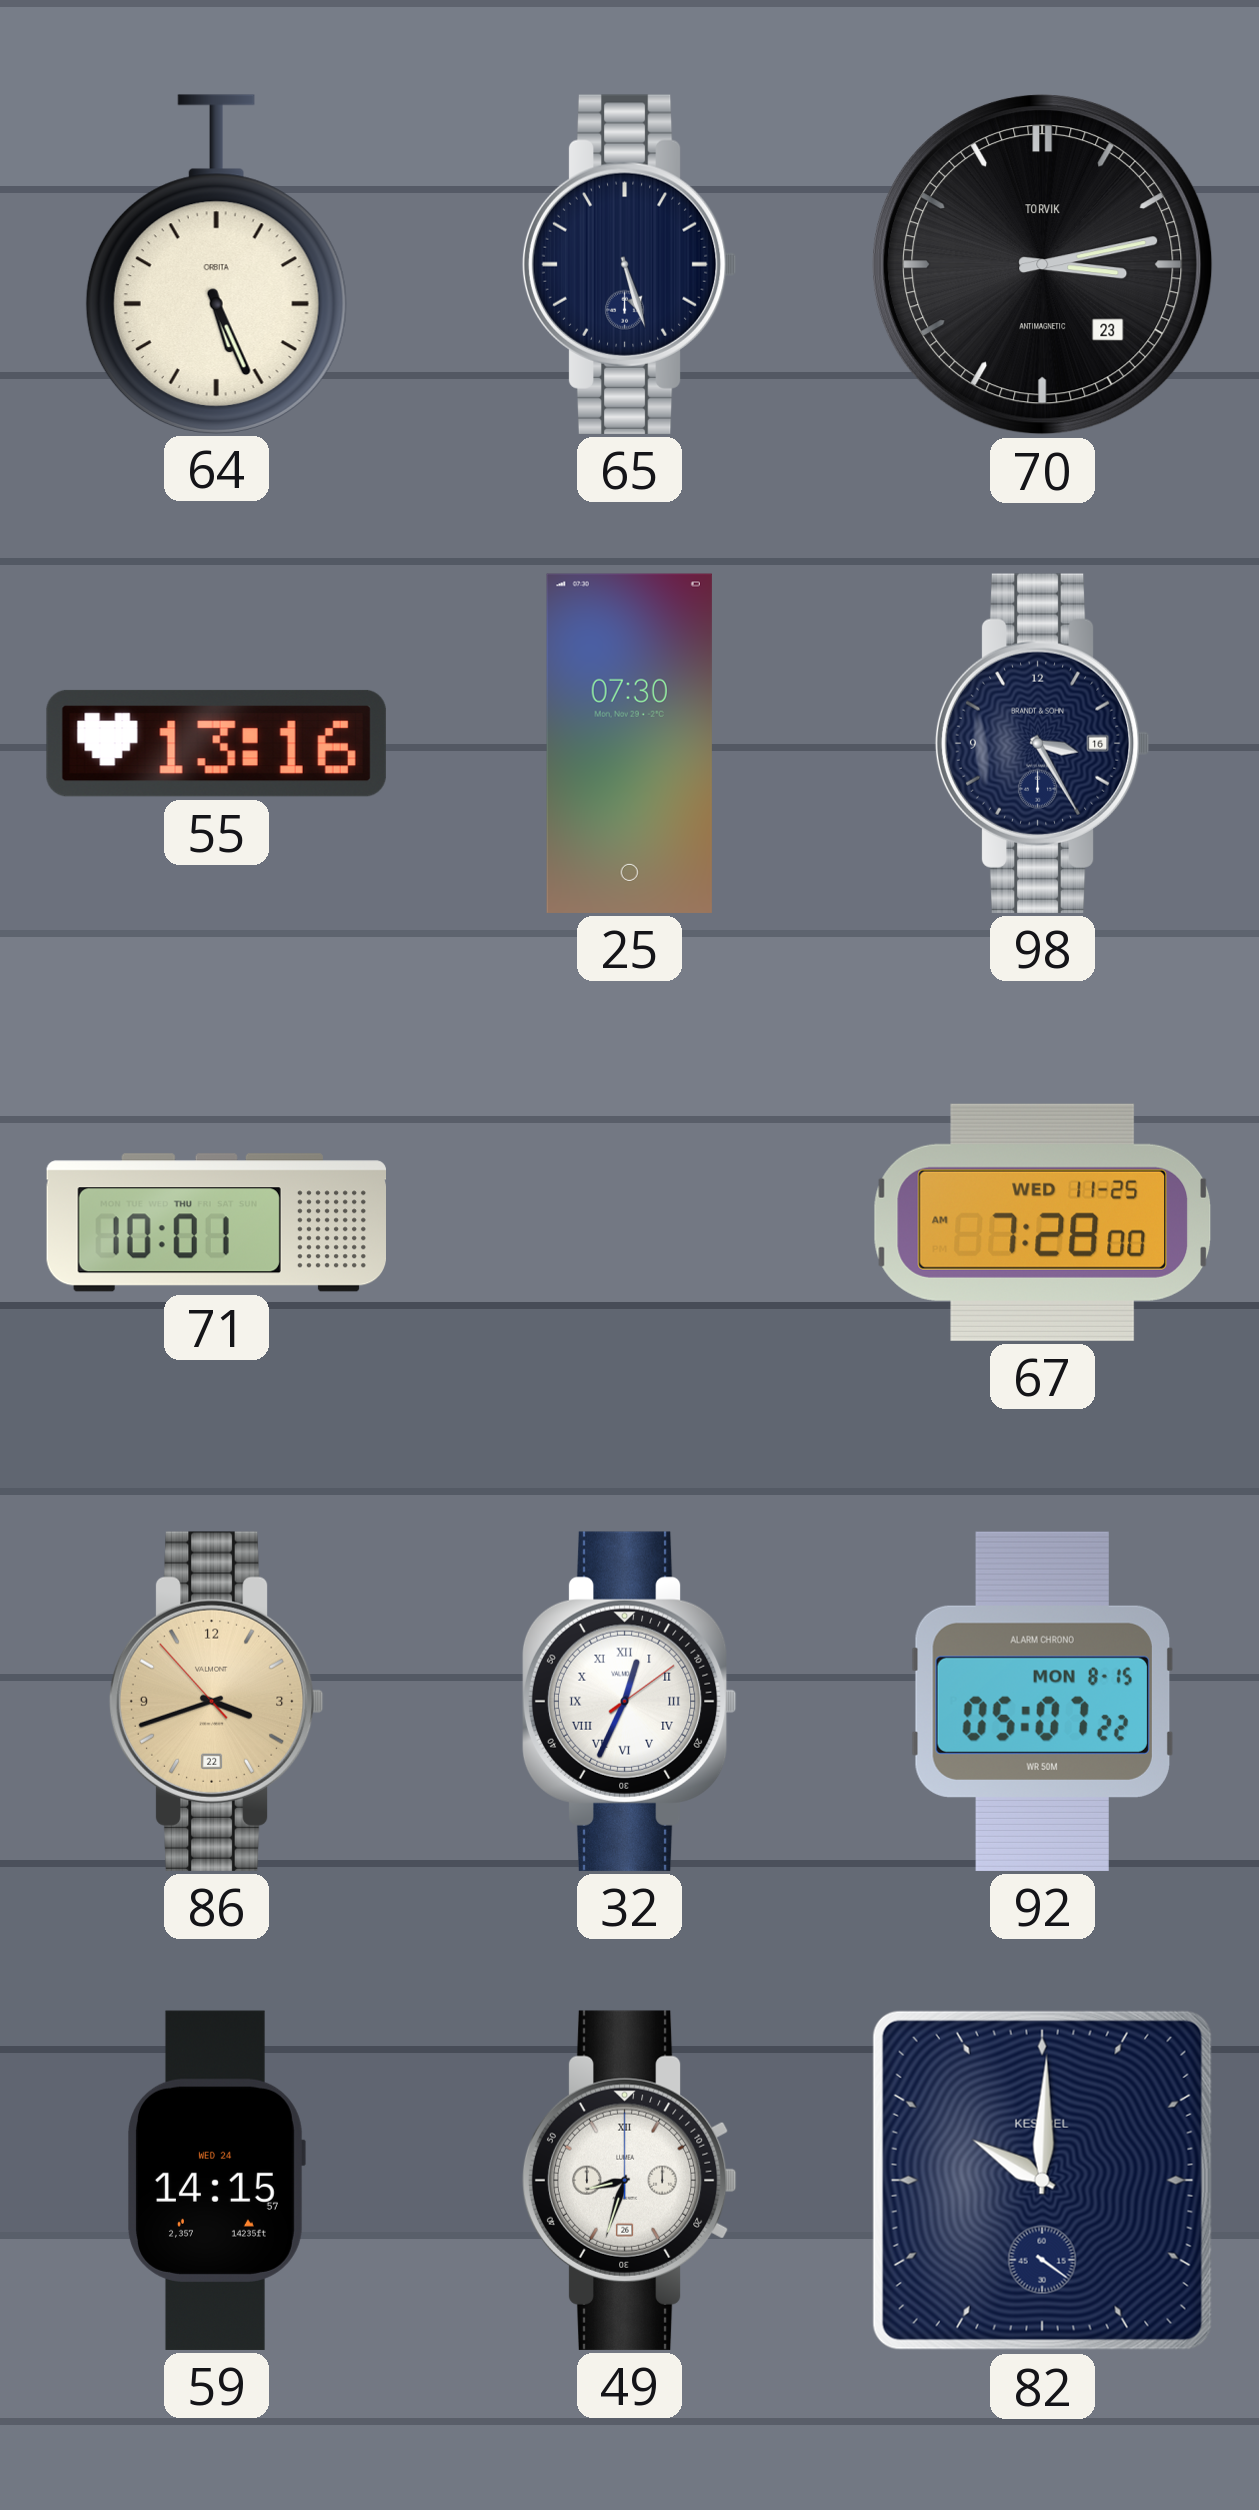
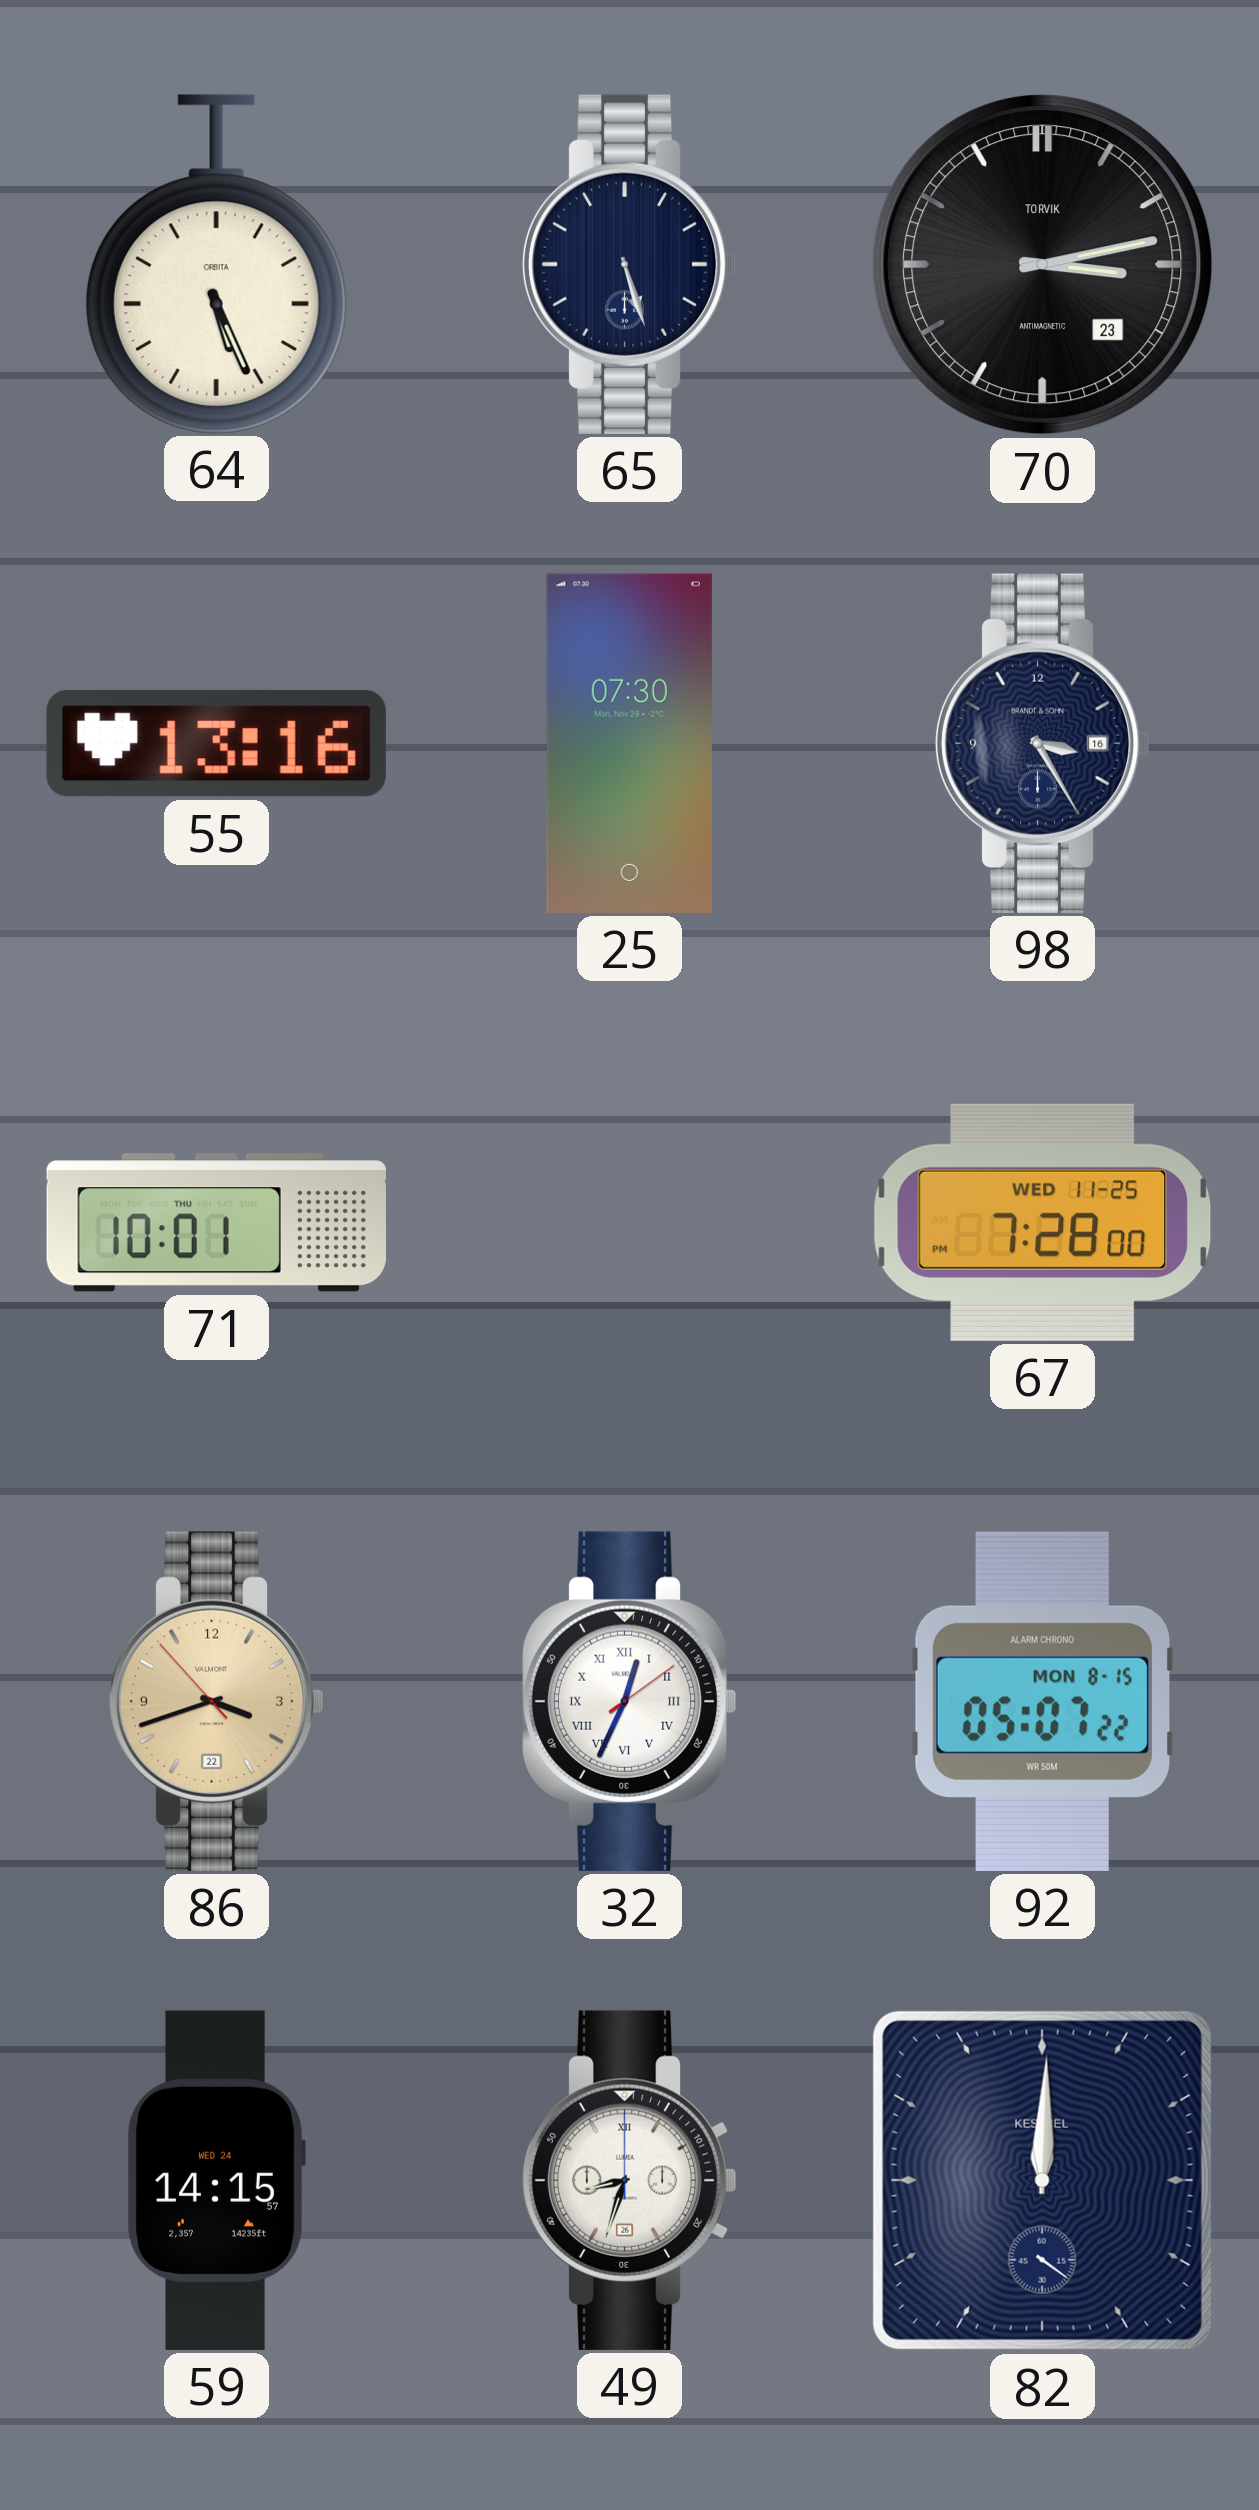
67: 7:28:00 AM -> 7:28:00 PM (1043, 1222)
82: 10:00 -> 12:00 (1042, 2180)
